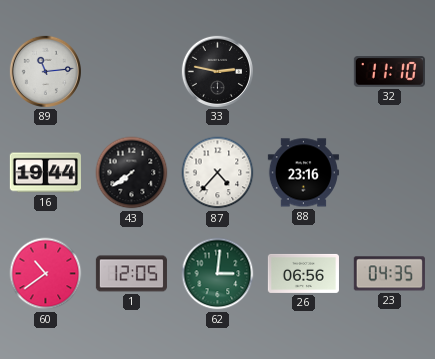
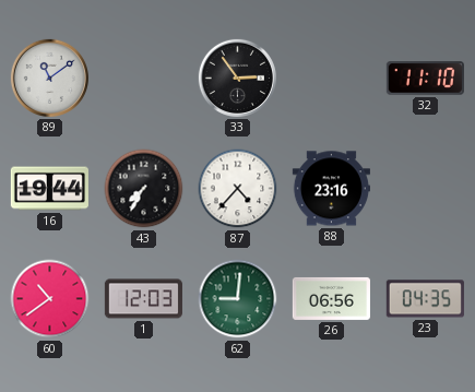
89: 11:14 -> 11:09 (49, 78)
33: 2:47 -> 2:54 (237, 78)
43: 7:39 -> 7:35 (144, 189)
1: 12:05 -> 12:03 (143, 299)
62: 3:01 -> 9:01 (238, 299)
